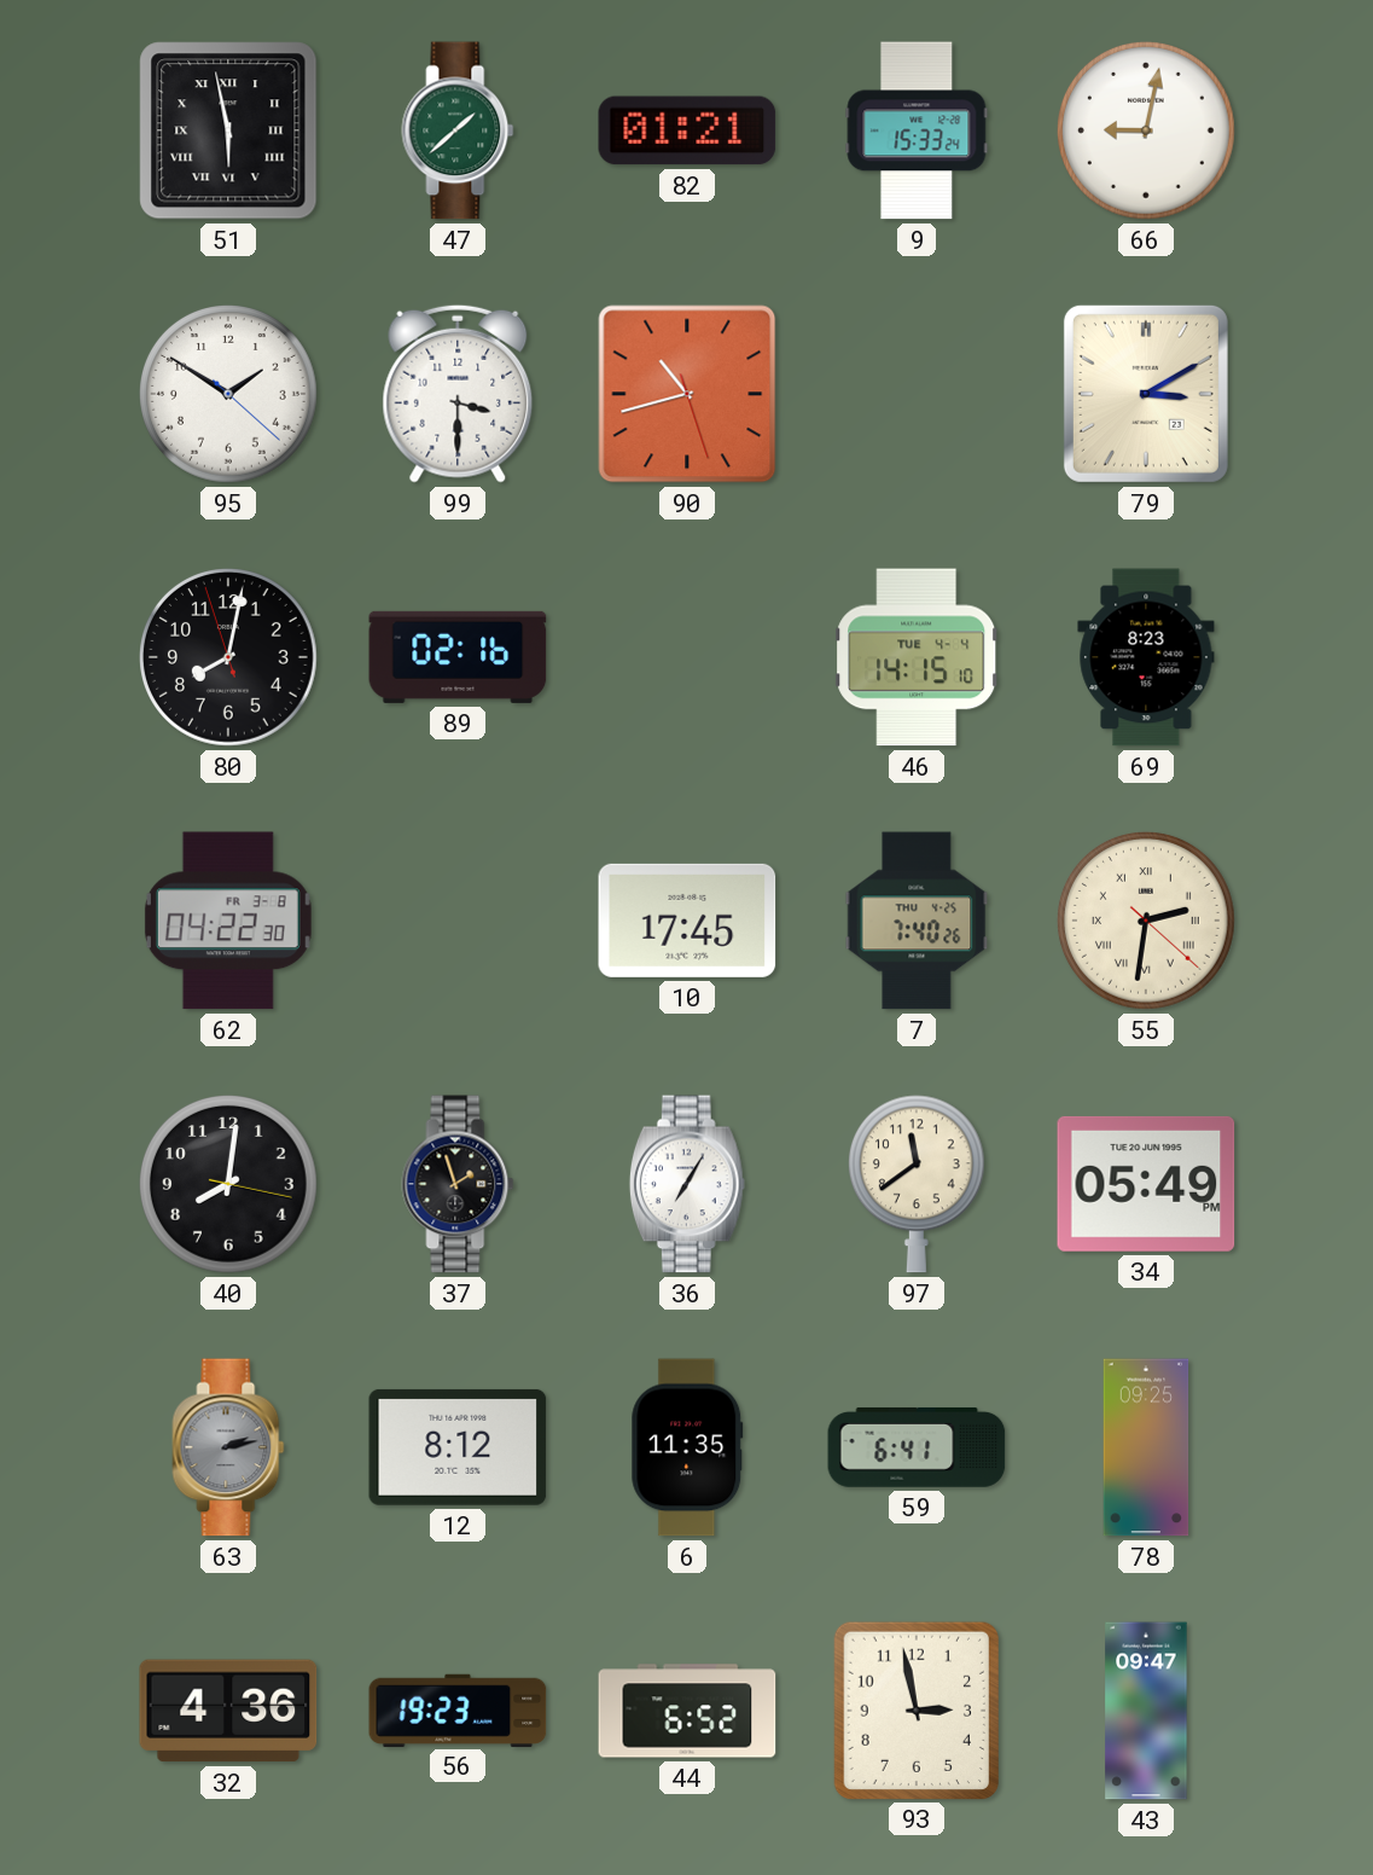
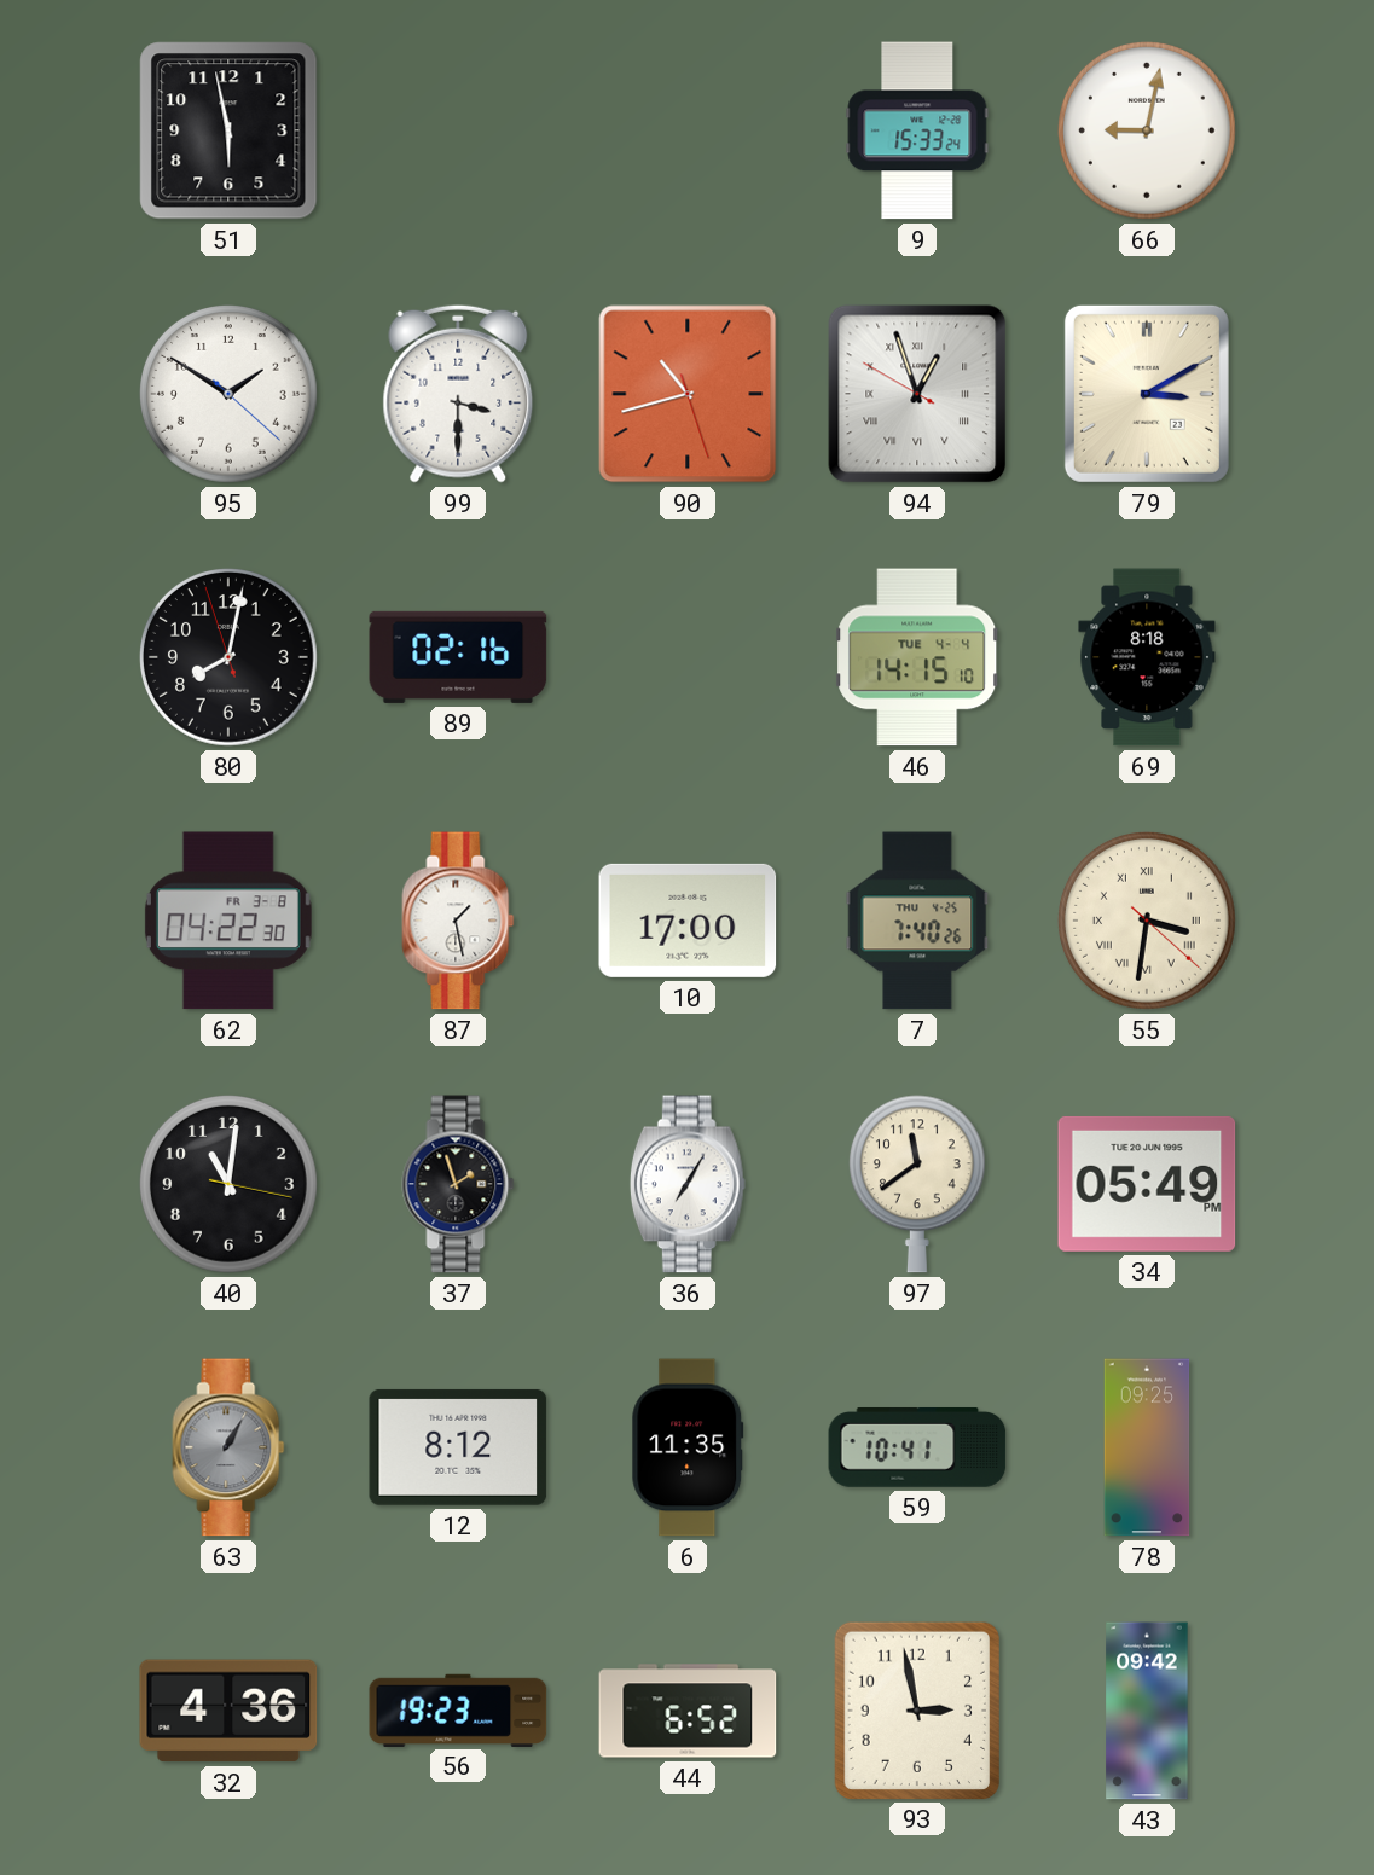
51 numerals: Roman -> Arabic (228, 130)
47: 1:38 -> none (458, 130)
82: 01:21 -> none (687, 130)
94: none -> 12:56 (917, 394)
69: 8:23 -> 8:18 (1147, 657)
87: none -> 1:28 (458, 921)
10: 17:45 -> 17:00 (688, 921)
55: 2:31 -> 3:31 (1148, 922)
40: 8:01 -> 11:01 (230, 1185)
63: 2:13 -> 1:05 (228, 1447)
59: 6:41 -> 10:41 (917, 1447)
43: 09:47 -> 09:42 (1147, 1711)
